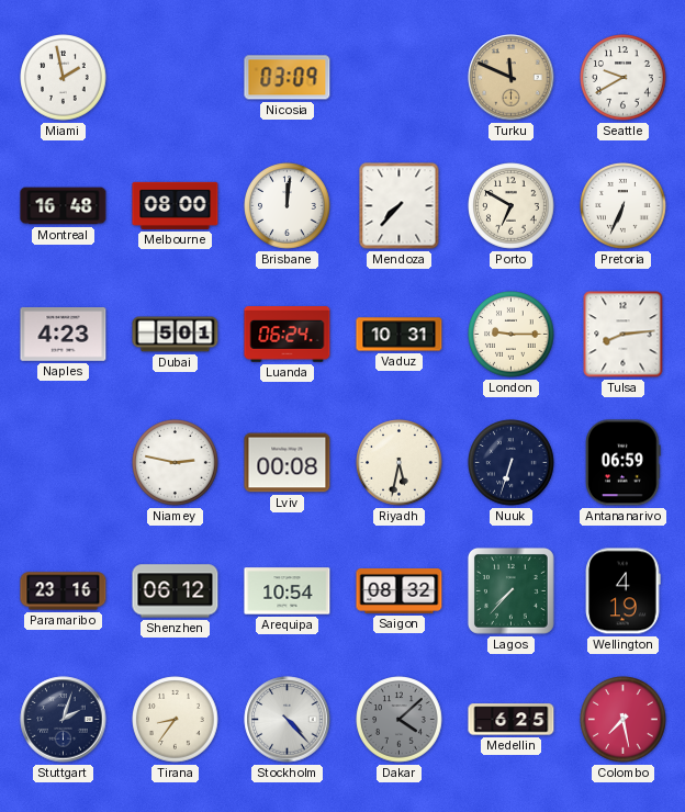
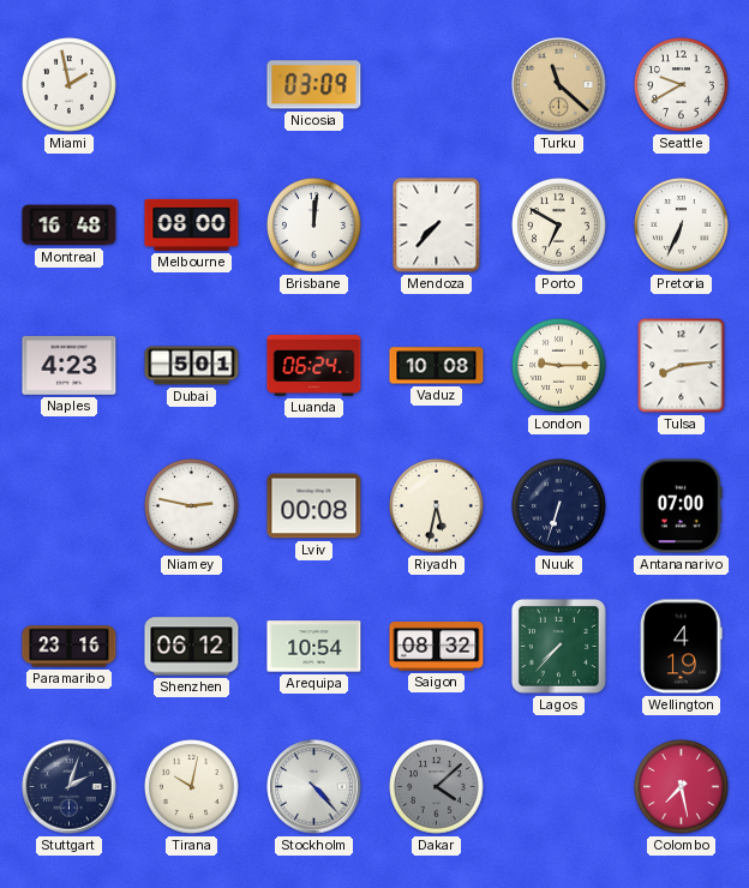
Turku: 11:49 -> 11:22 (559, 85)
Vaduz: 10:31 -> 10:08 (437, 366)
Antananarivo: 06:59 -> 07:00 (682, 506)
Tirana: 8:36 -> 10:02 (192, 787)
Medellin: 6:25 -> none (512, 720)
